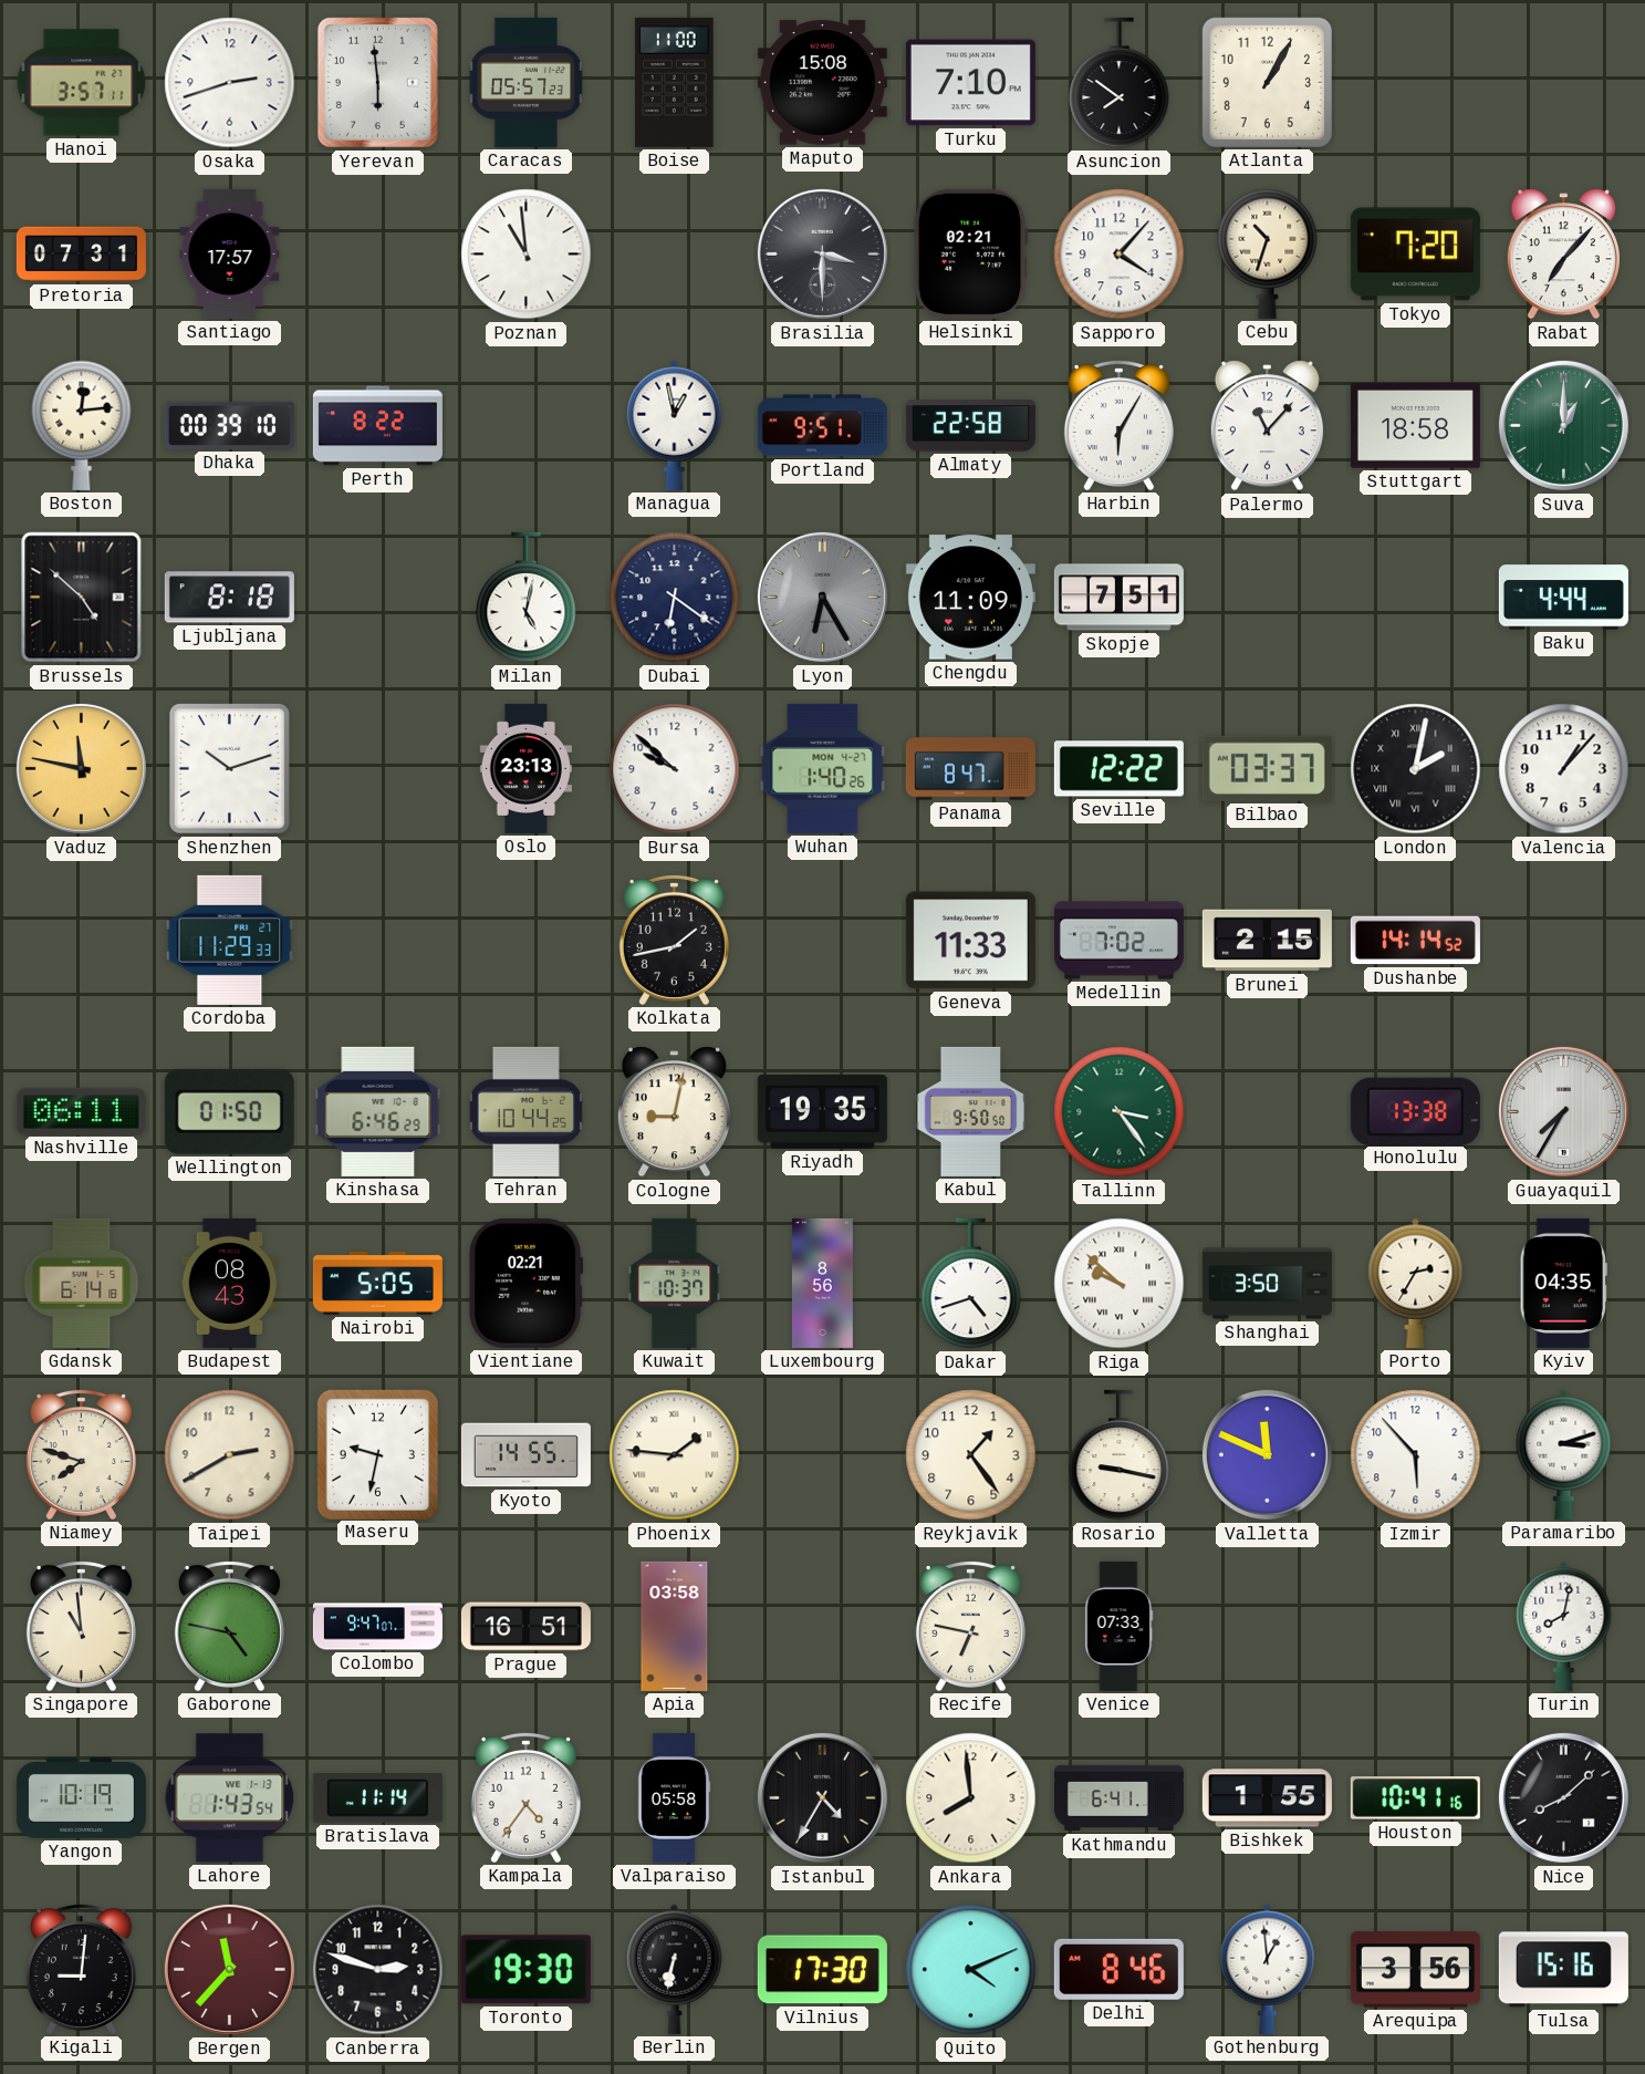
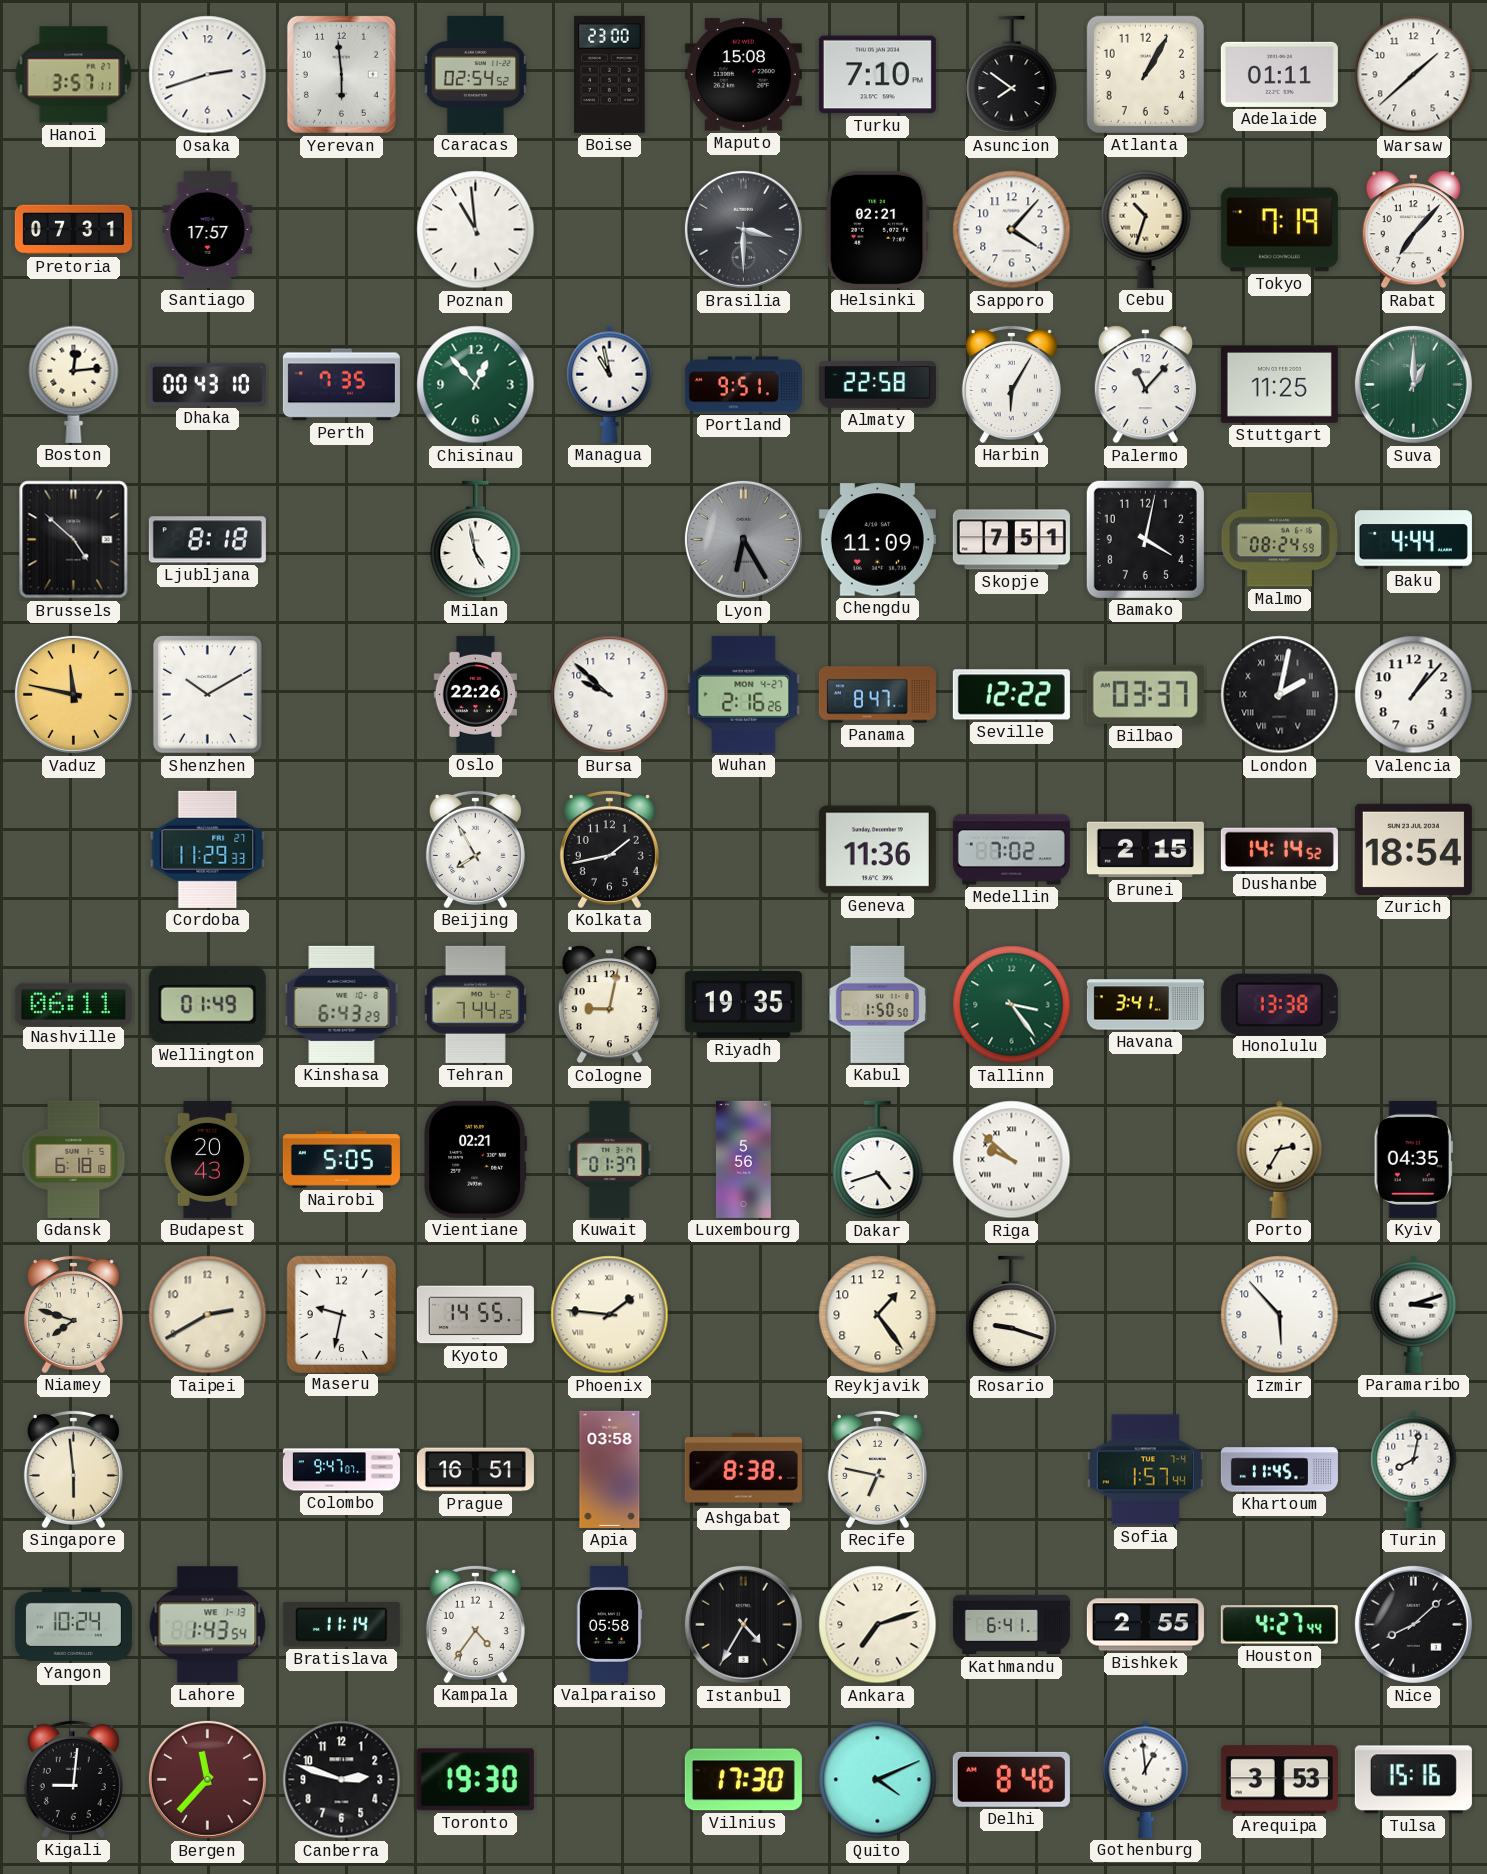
Caracas: 05:57 -> 02:54 (476, 74)
Boise: 11:00 -> 23:00 (610, 74)
Adelaide: none -> 01:11 (1279, 74)
Warsaw: none -> 1:38 (1414, 75)
Tokyo: 7:20 -> 7:19 (1279, 230)
Dhaka: 00:39 -> 00:43 (207, 384)
Perth: 8:22 -> 7:35 (341, 385)
Chisinau: none -> 12:53 (476, 385)
Managua: 12:58 -> 10:58 (610, 384)
Stuttgart: 18:58 -> 11:25 (1279, 385)
Milan: 5:02 -> 4:58 (476, 540)
Dubai: 6:21 -> none (675, 598)
Bamako: none -> 4:02 (1145, 539)
Malmo: none -> 08:24 (1279, 540)
Shenzhen: 10:12 -> 10:10 (207, 694)
Oslo: 23:13 -> 22:26 (475, 694)
Wuhan: 1:40 -> 2:16 (744, 694)
Beijing: none -> 7:55 (475, 849)
Geneva: 11:33 -> 11:36 (877, 850)
Zurich: none -> 18:54 (1413, 849)
Wellington: 01:50 -> 01:49 (207, 1004)
Kinshasa: 6:46 -> 6:43 (342, 1004)
Tehran: 10:44 -> 7:44 (475, 1004)
Kabul: 9:50 -> 1:50 (878, 1004)
Havana: none -> 3:41 (1145, 1005)
Guayaquil: 7:35 -> none (1563, 1111)
Gdansk: 6:14 -> 6:18 (74, 1159)
Budapest: 08:43 -> 20:43 (208, 1159)
Kuwait: 10:37 -> 01:37 (610, 1159)
Luxembourg: 8:56 -> 5:56 (743, 1159)
Shanghai: 3:50 -> none (1267, 1284)
Rosario: 9:17 -> 9:18 (1012, 1315)
Valletta: 11:49 -> none (1267, 1454)
Singapore: 10:59 -> 5:59 (73, 1469)
Gaborone: 4:47 -> none (229, 1626)
Ashgabat: none -> 8:38 (743, 1470)
Venice: 07:33 -> none (1120, 1626)
Sofia: none -> 1:57 (1145, 1470)
Khartoum: none -> 11:45 (1279, 1470)
Yangon: 10:19 -> 10:24 (73, 1624)
Ankara: 7:59 -> 7:12 (878, 1625)
Bishkek: 1:55 -> 2:55 (1145, 1625)
Houston: 10:41 -> 4:27 (1279, 1625)
Berlin: 6:32 -> none (675, 1969)
Arequipa: 3:56 -> 3:53 (1279, 1780)
